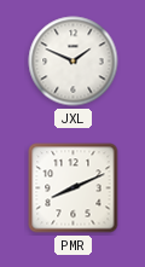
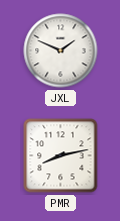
PMR: 8:11 -> 8:13 (61, 156)
